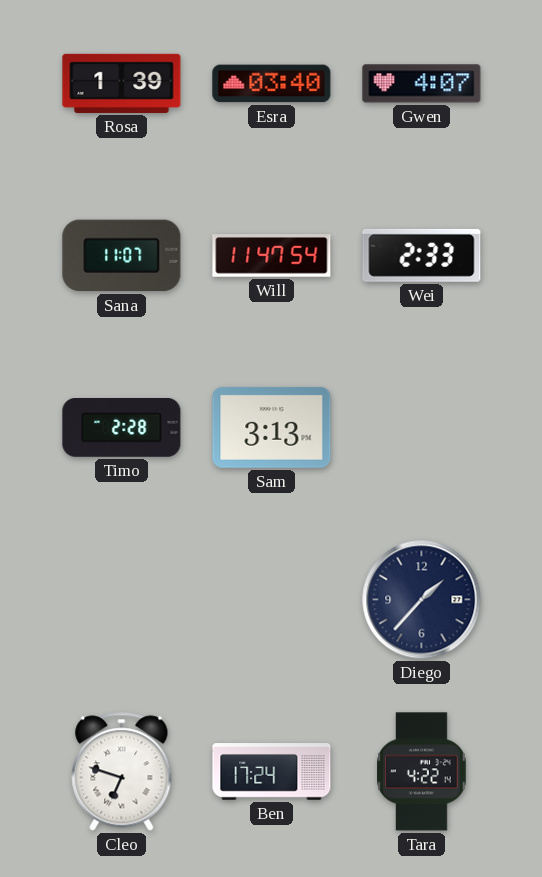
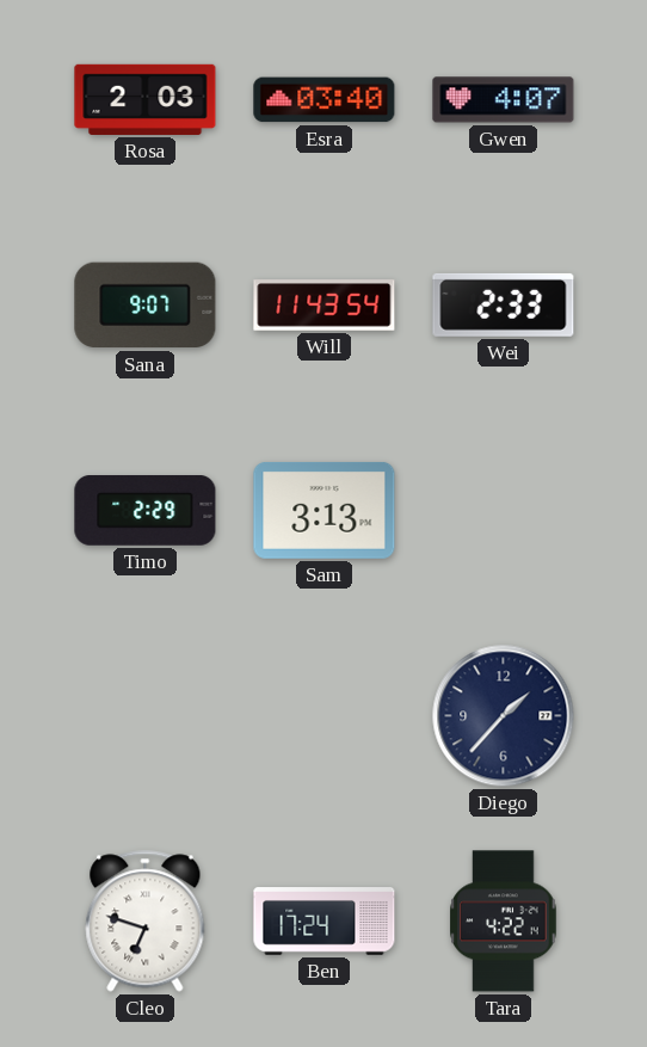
Rosa: 1:39 -> 2:03 (146, 99)
Sana: 11:07 -> 9:07 (146, 306)
Will: 11:47 -> 11:43 (325, 306)
Timo: 2:28 -> 2:29 (146, 511)
